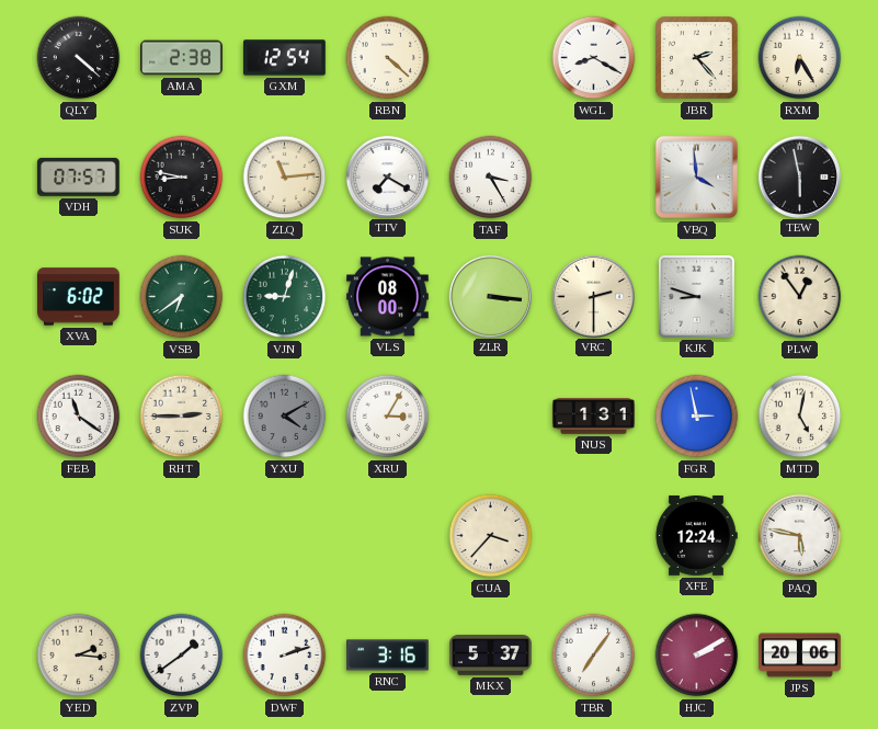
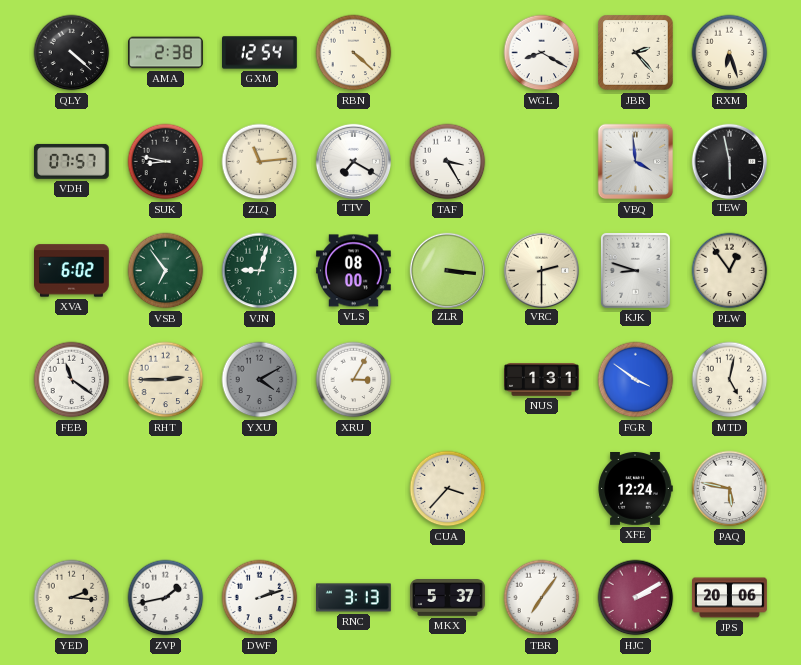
RXM: 6:25 -> 6:27 (730, 53)
VSB: 6:39 -> 6:54 (166, 271)
FGR: 2:58 -> 3:51 (636, 380)
ZVP: 1:39 -> 1:43 (166, 598)
RNC: 3:16 -> 3:13 (354, 598)
